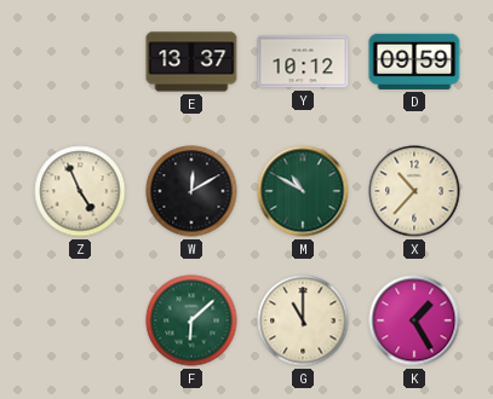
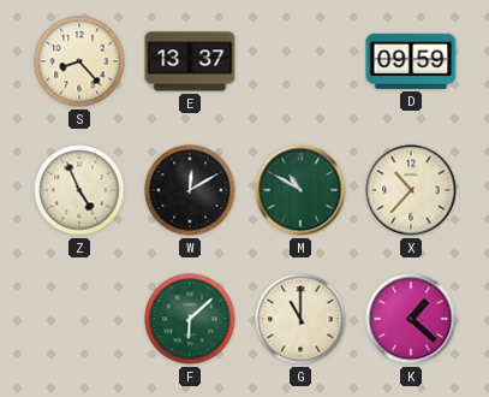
S: none -> 8:23 (79, 61)
Y: 10:12 -> none (303, 62)
K: 1:25 -> 1:22 (411, 319)
